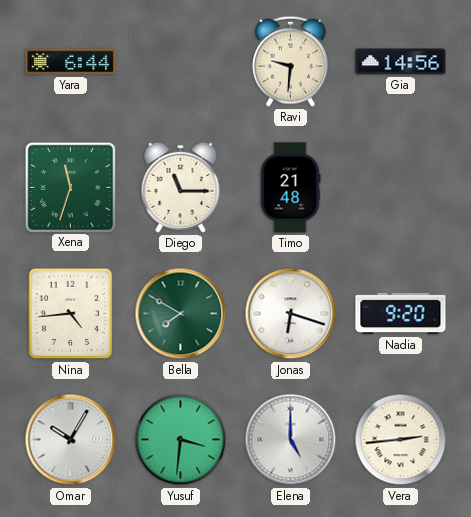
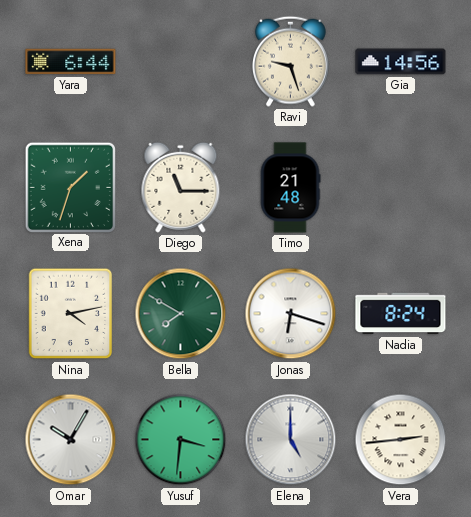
Ravi: 9:31 -> 9:27 (290, 61)
Xena: 11:33 -> 1:33 (70, 187)
Nina: 4:44 -> 4:13 (71, 314)
Nadia: 9:20 -> 8:24 (401, 314)
